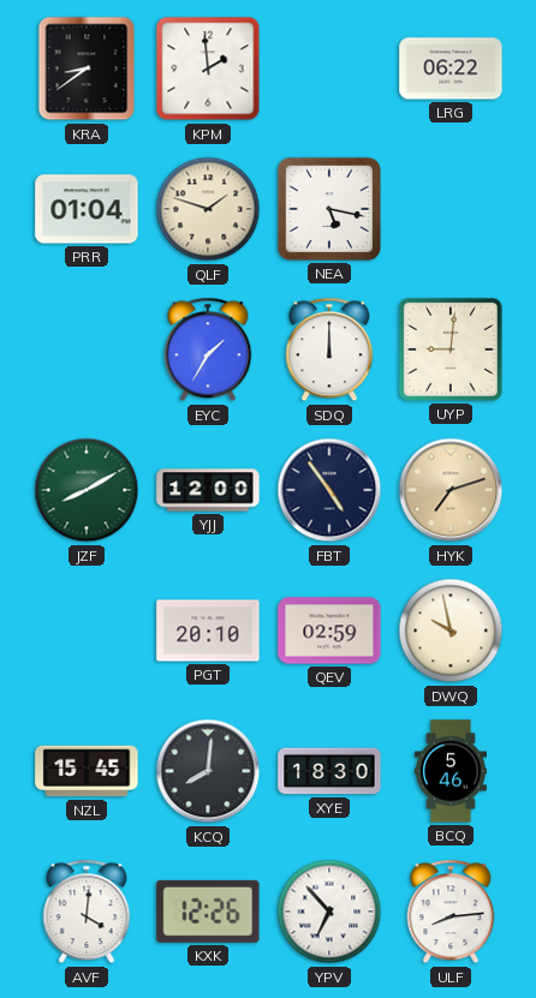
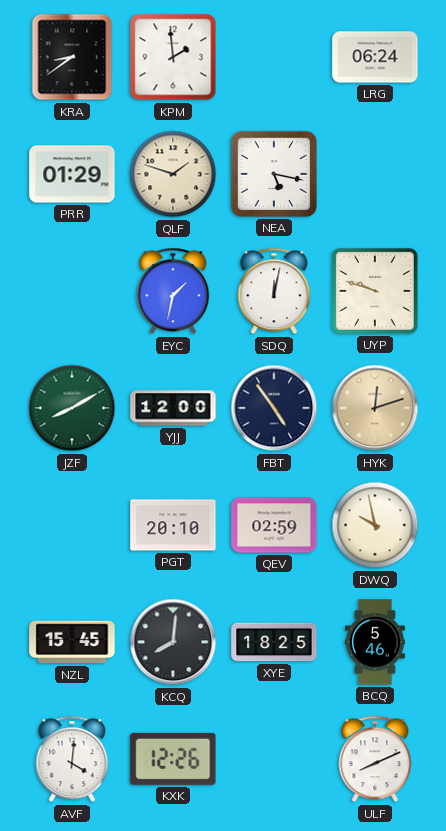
LRG: 06:22 -> 06:24 (375, 57)
PRR: 01:04 -> 01:29 (72, 174)
EYC: 1:35 -> 1:32 (173, 291)
SDQ: 12:00 -> 12:02 (274, 291)
UYP: 9:01 -> 9:48 (375, 291)
HYK: 7:12 -> 12:12 (375, 408)
XYE: 18:30 -> 18:25 (274, 642)
YPV: 6:53 -> none (329, 912)
ULF: 8:14 -> 8:11 (375, 759)
